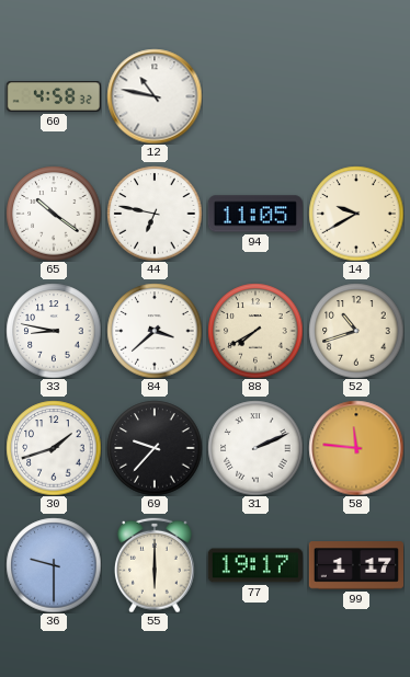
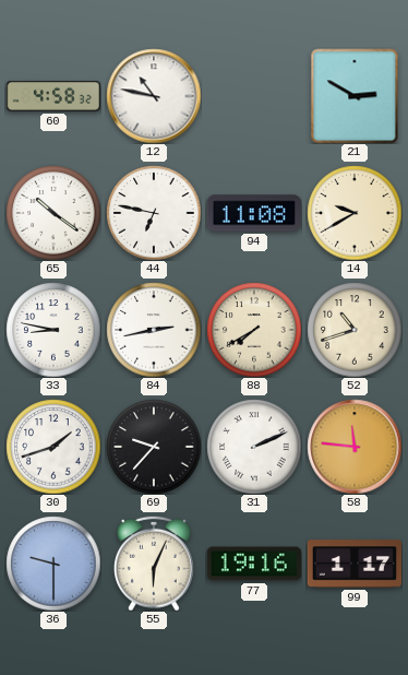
21: none -> 2:50 (355, 96)
94: 11:05 -> 11:08 (254, 213)
84: 3:38 -> 2:43 (154, 330)
55: 6:00 -> 6:04 (154, 564)
77: 19:17 -> 19:16 (254, 564)
